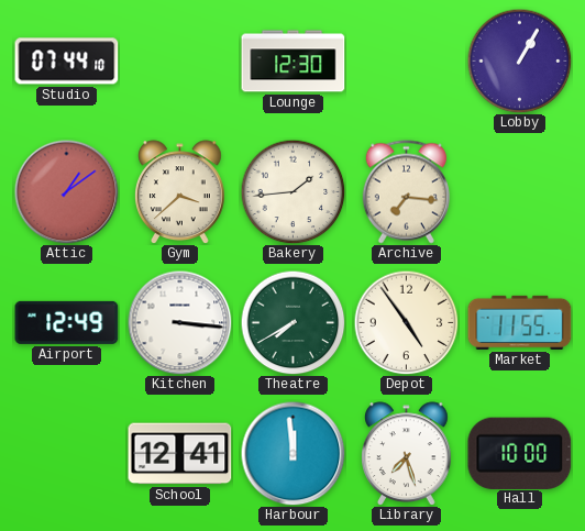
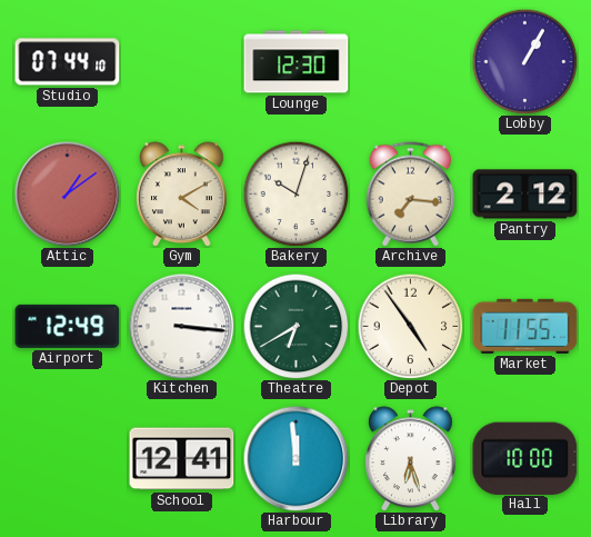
Gym: 3:38 -> 4:10 (182, 193)
Bakery: 1:44 -> 10:03 (295, 193)
Pantry: none -> 2:12 (525, 195)
Theatre: 7:40 -> 6:40 (295, 326)
Library: 7:27 -> 6:27 (411, 458)
